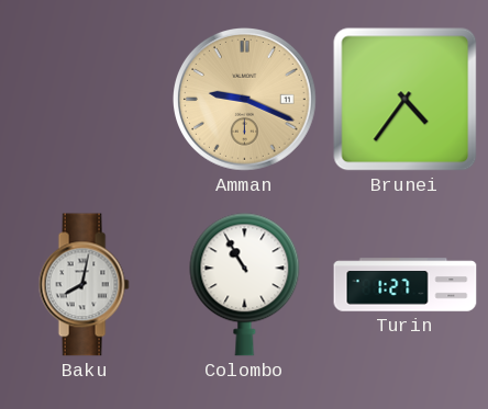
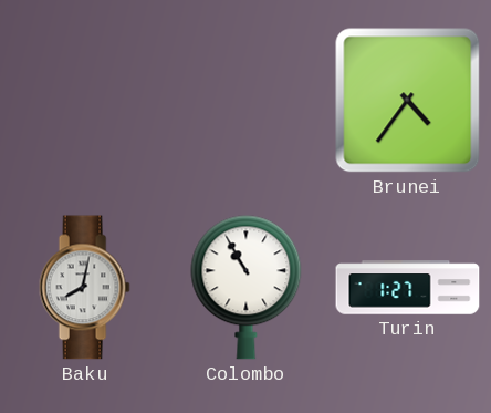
Amman: 9:19 -> none (245, 100)
